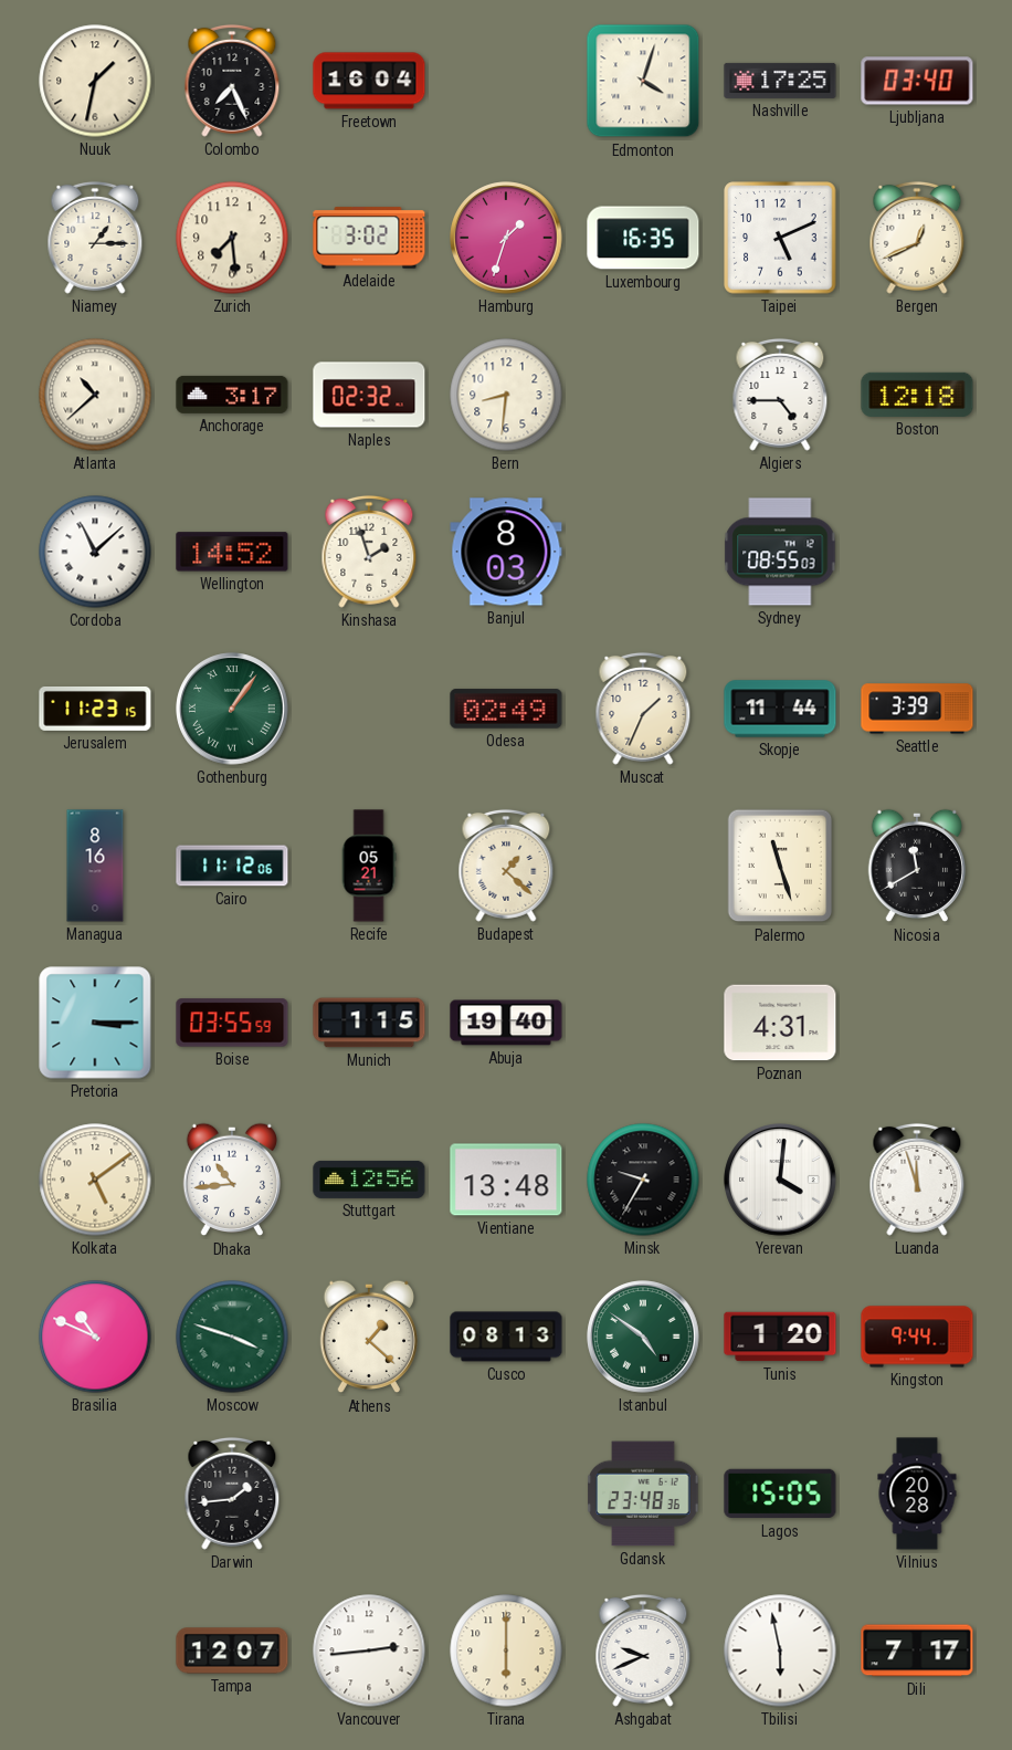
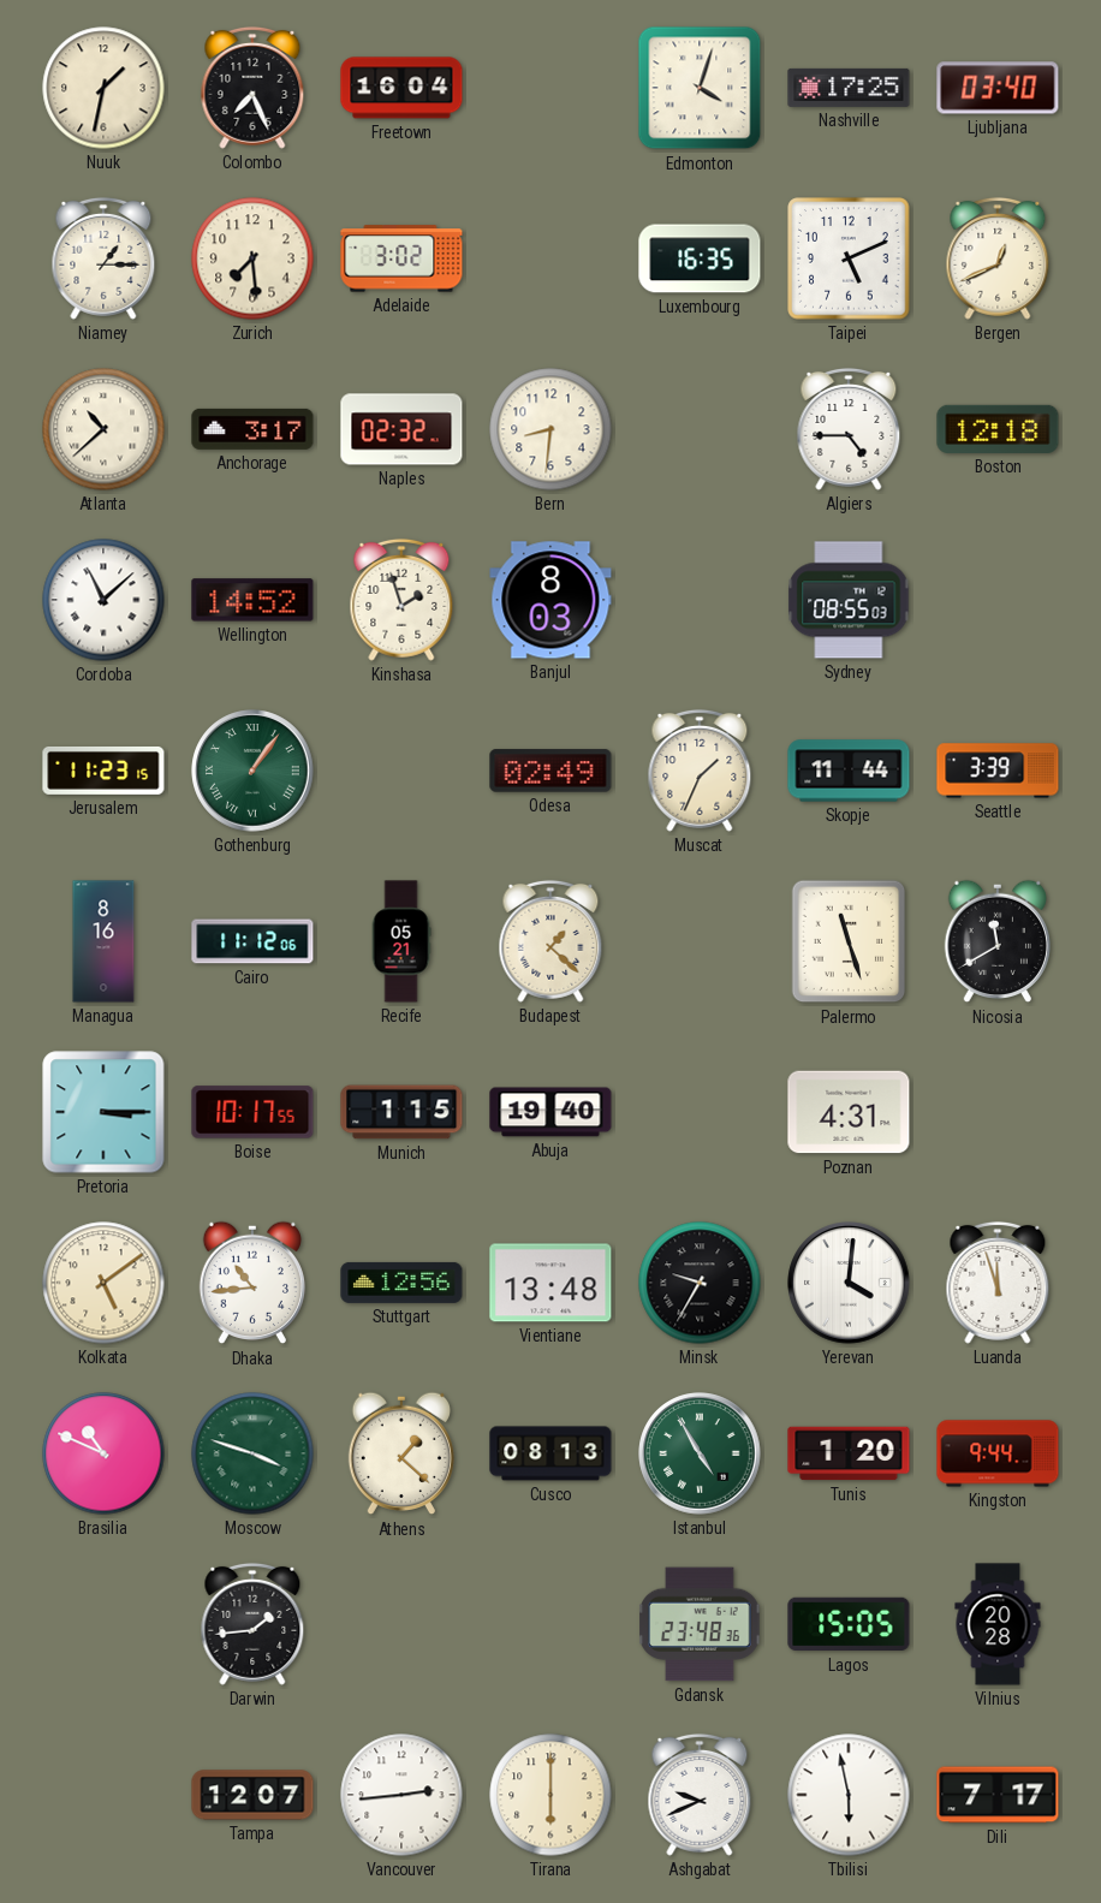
Hamburg: 1:33 -> none (506, 238)
Boise: 03:55 -> 10:17 (252, 1112)
Istanbul: 4:51 -> 4:55 (700, 1453)
